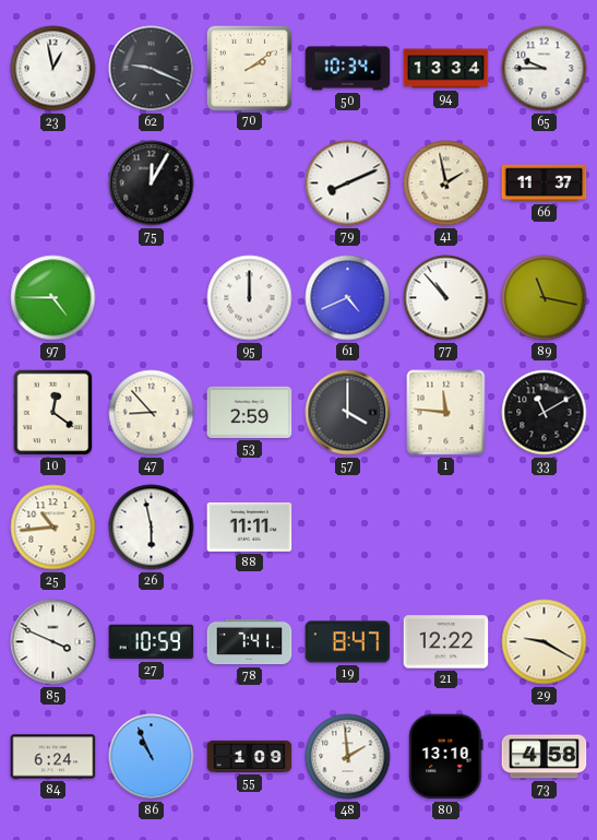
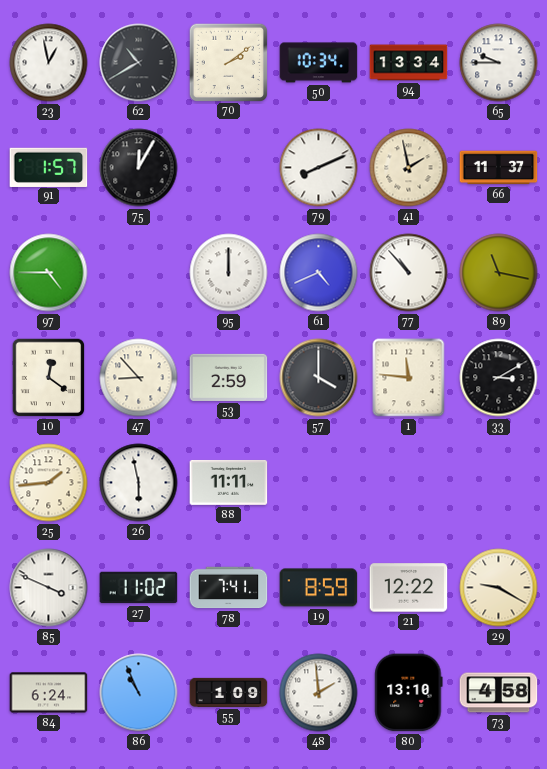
62: 9:19 -> 10:40 (139, 63)
91: none -> 1:57 (49, 167)
33: 11:10 -> 3:10 (499, 378)
25: 10:44 -> 1:44 (49, 483)
27: 10:59 -> 11:02 (139, 588)
19: 8:47 -> 8:59 (319, 588)
